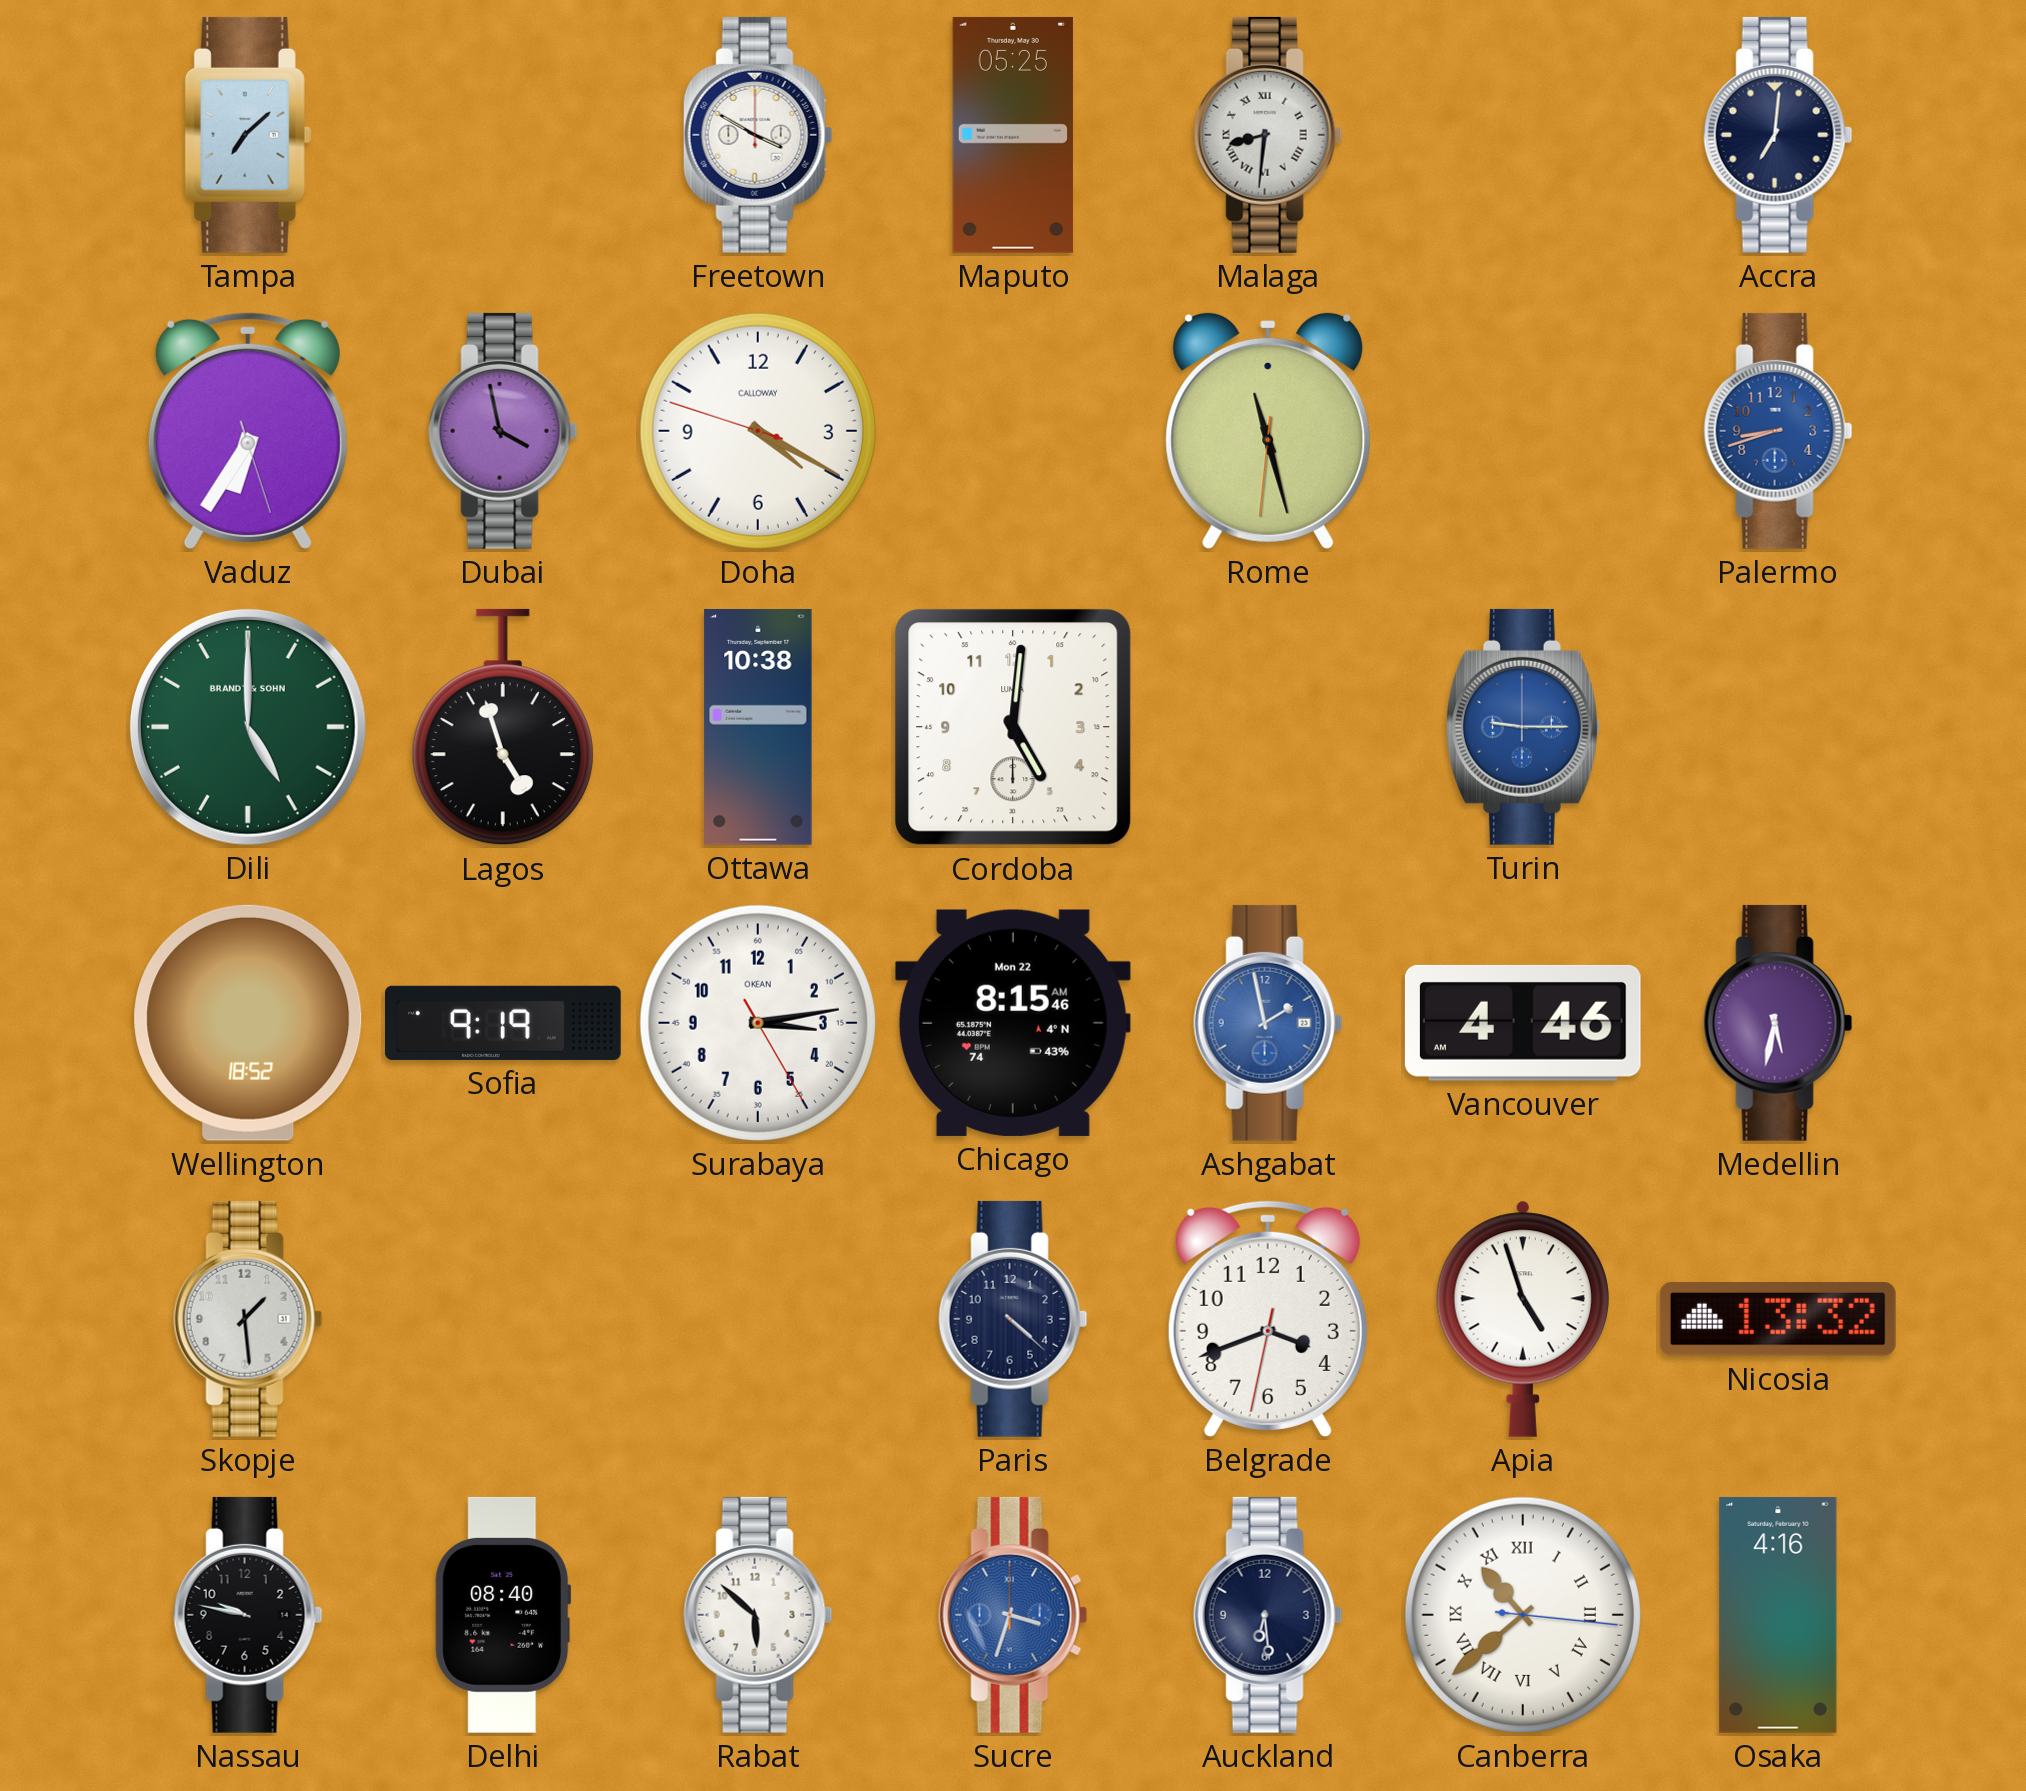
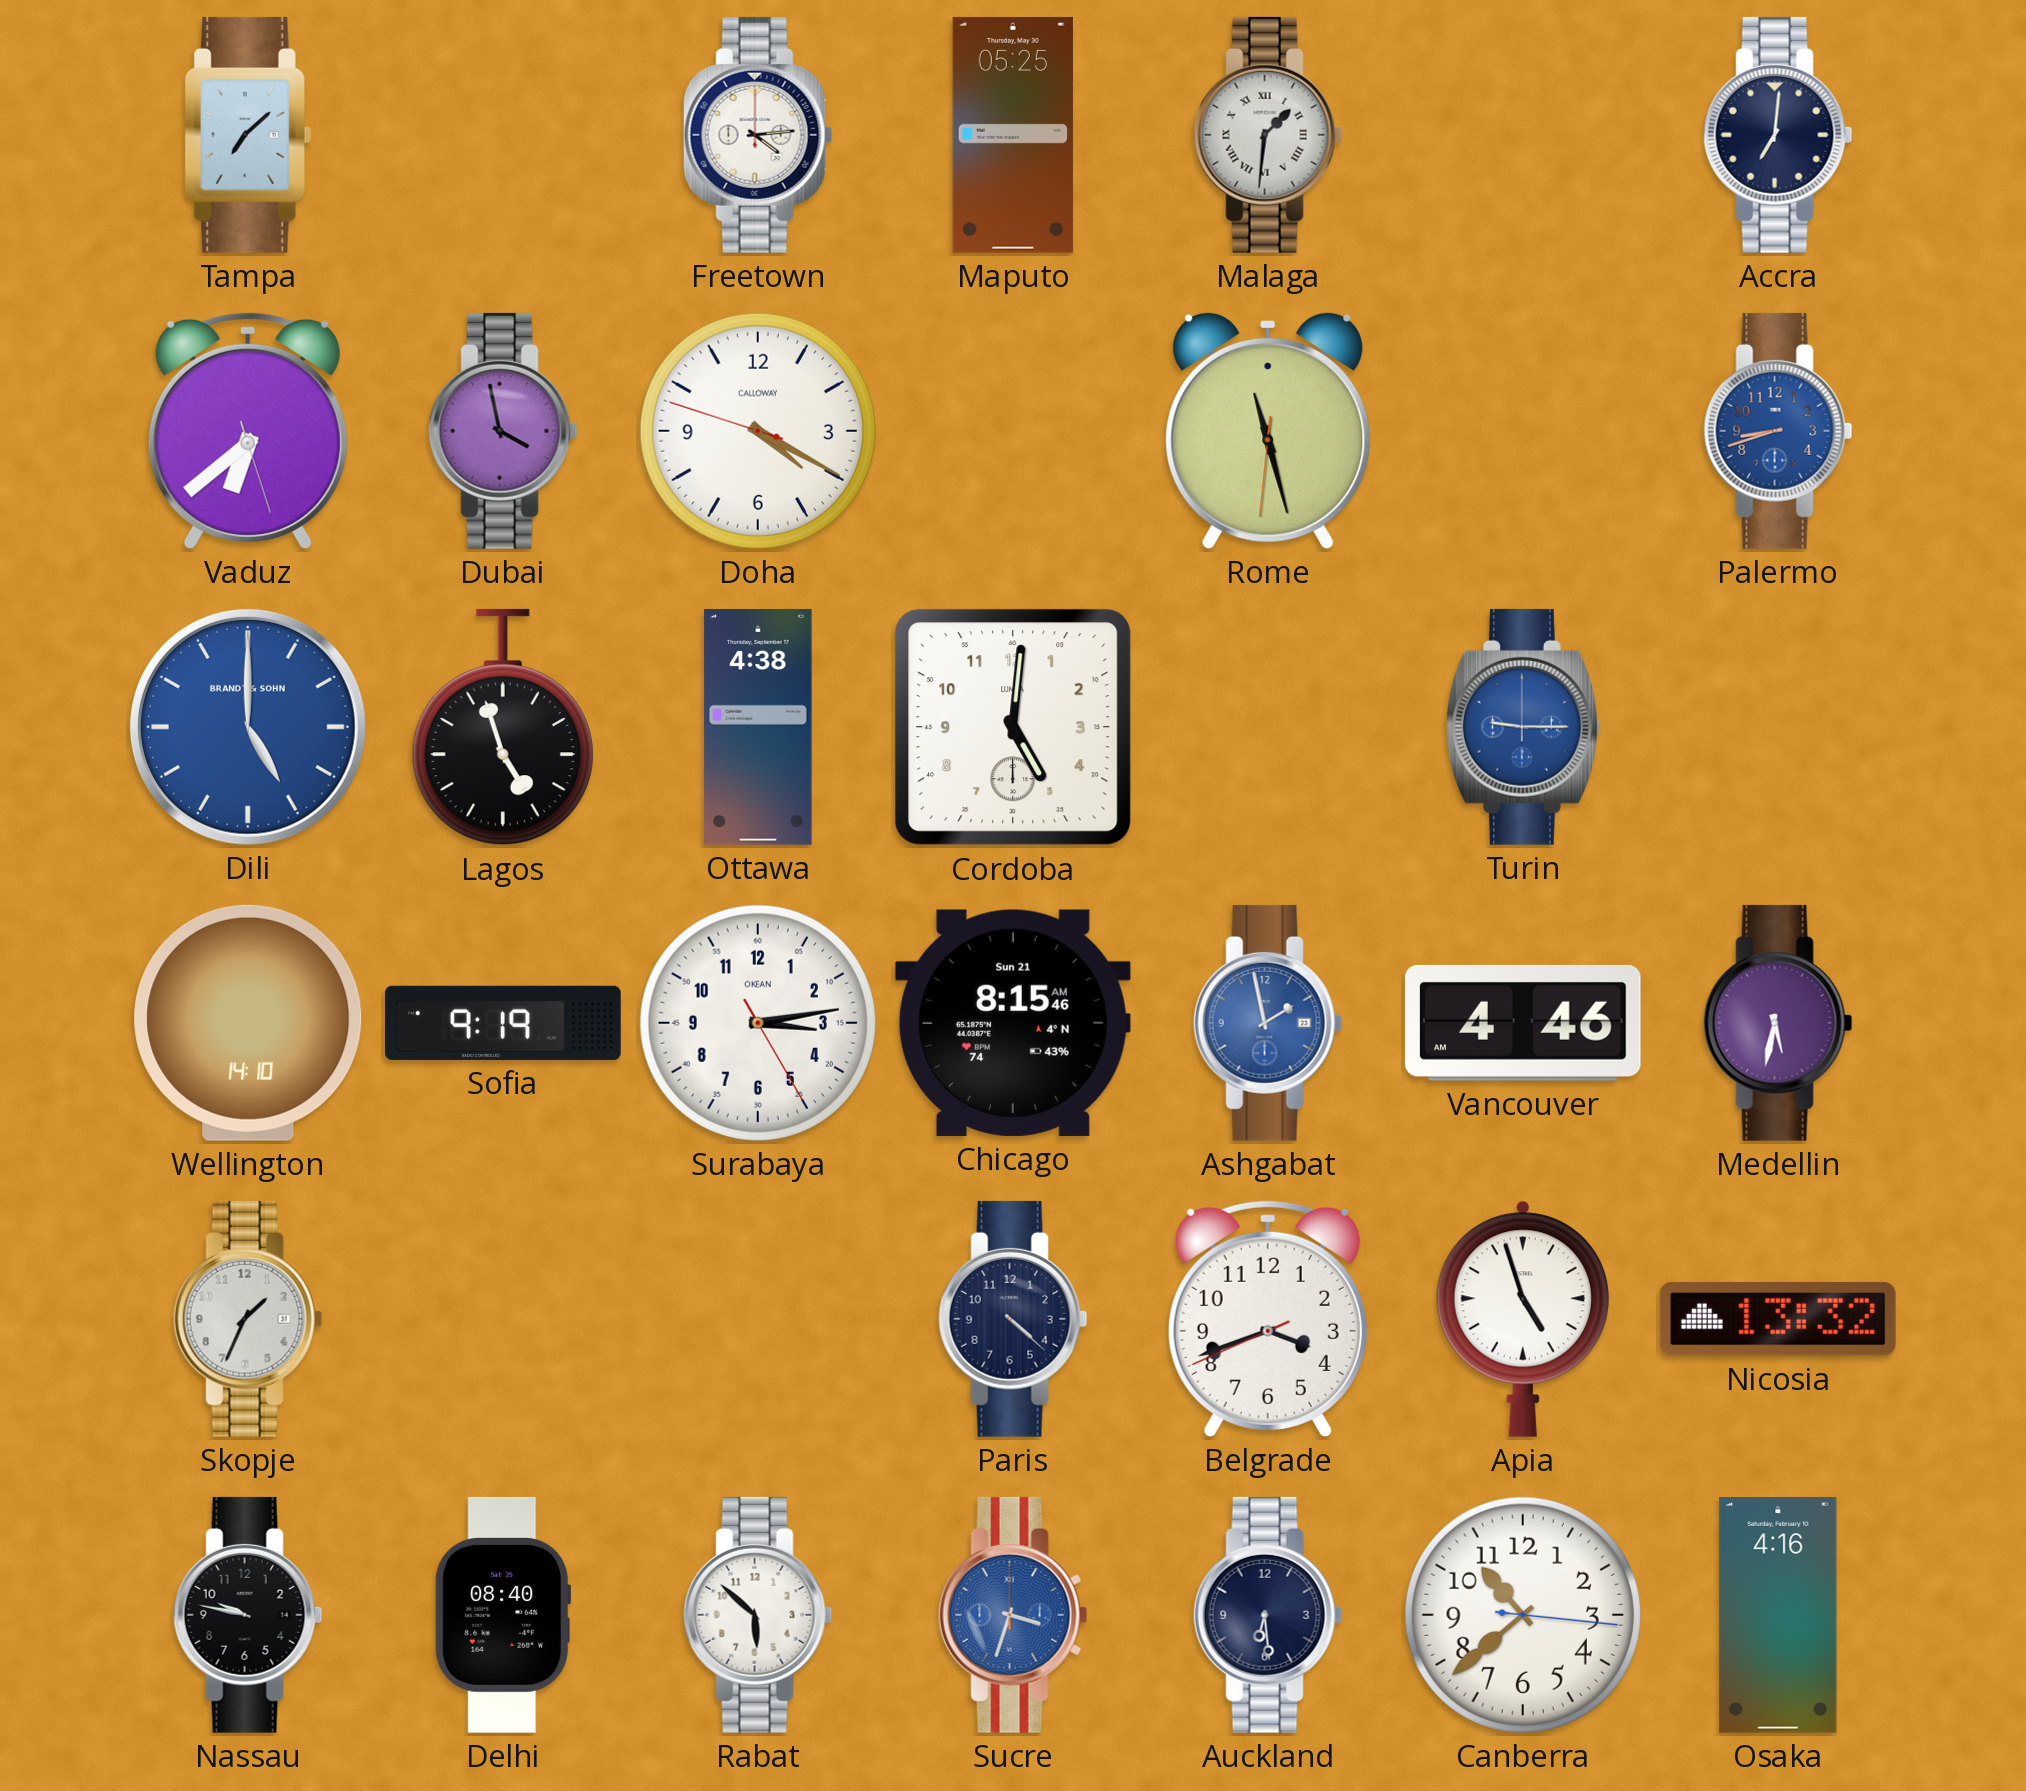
Freetown: 3:50 -> 4:14 (758, 135)
Malaga: 8:31 -> 1:31 (1268, 135)
Vaduz: 6:35 -> 6:38 (248, 431)
Dili dial: green -> blue (248, 727)
Ottawa: 10:38 -> 4:38 (758, 727)
Wellington: 18:52 -> 14:10 (248, 1023)
Chicago date: Mon 22 -> Sun 21 (1013, 1023)
Skopje: 1:29 -> 1:34 (248, 1319)
Belgrade: 3:41:32 -> 3:41:41 (1268, 1319)
Canberra numerals: Roman -> Arabic (1523, 1615)
